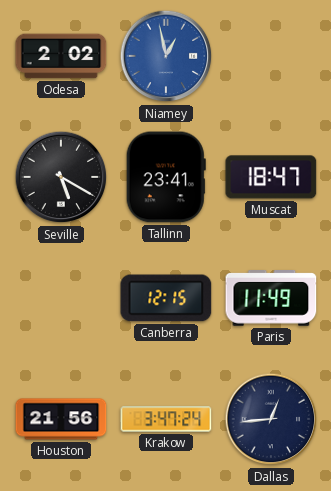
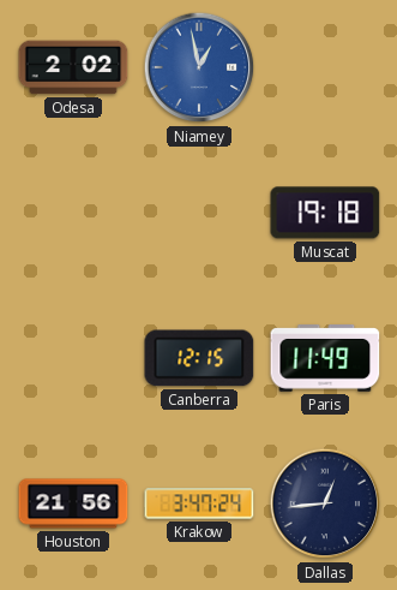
Seville: 5:20 -> none (61, 177)
Tallinn: 23:41 -> none (166, 177)
Muscat: 18:47 -> 19:18 (325, 213)
